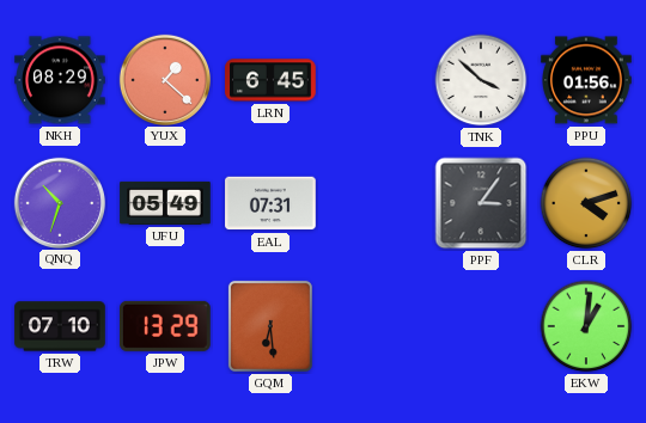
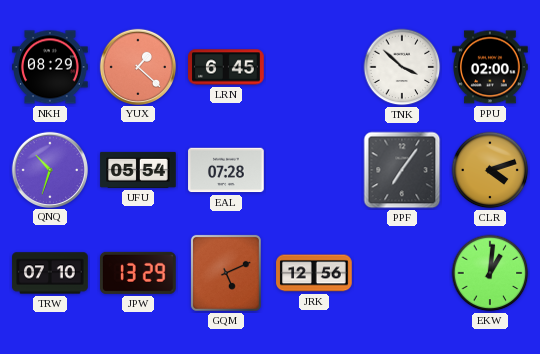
PPU: 01:56 -> 02:00 (490, 67)
UFU: 05:49 -> 05:54 (138, 170)
EAL: 07:31 -> 07:28 (226, 170)
PPF: 3:06 -> 7:06 (402, 170)
GQM: 6:29 -> 5:11 (226, 273)
JRK: none -> 12:56 (314, 273)
